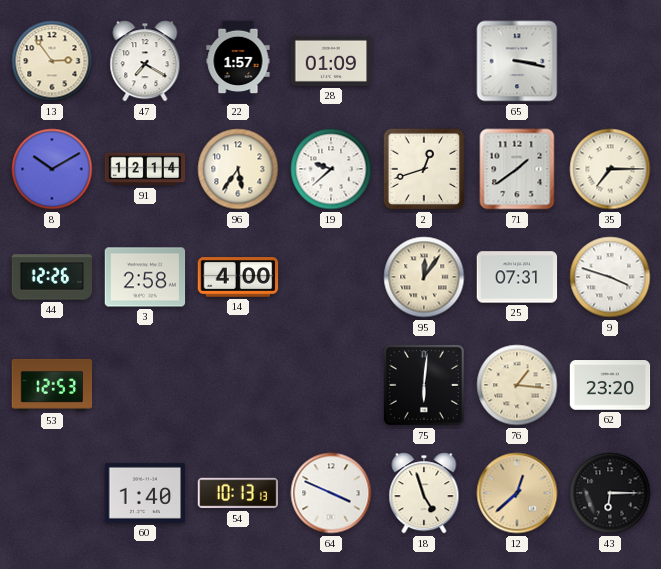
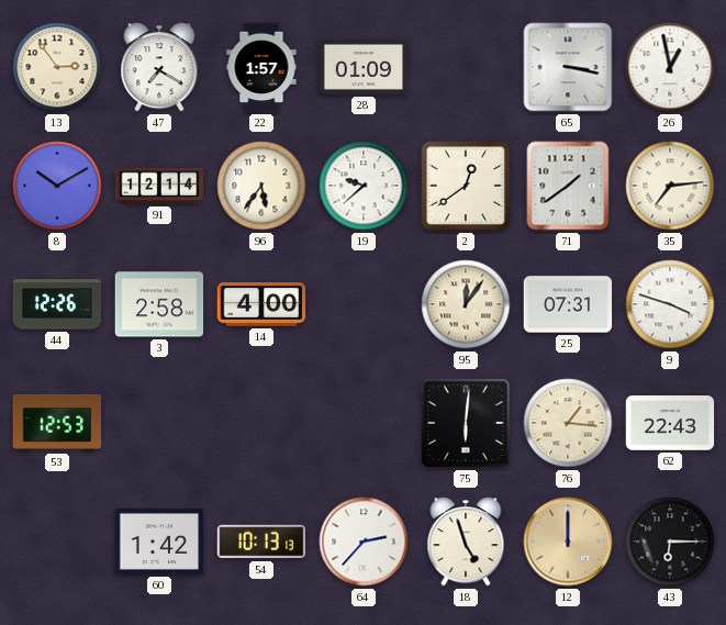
26: none -> 12:58 (670, 67)
2: 12:42 -> 12:39 (466, 186)
35: 7:15 -> 7:14 (670, 186)
62: 23:20 -> 22:43 (670, 423)
60: 1:40 -> 1:42 (159, 542)
64: 3:49 -> 2:37 (364, 542)
12: 12:38 -> 12:00 (568, 542)
